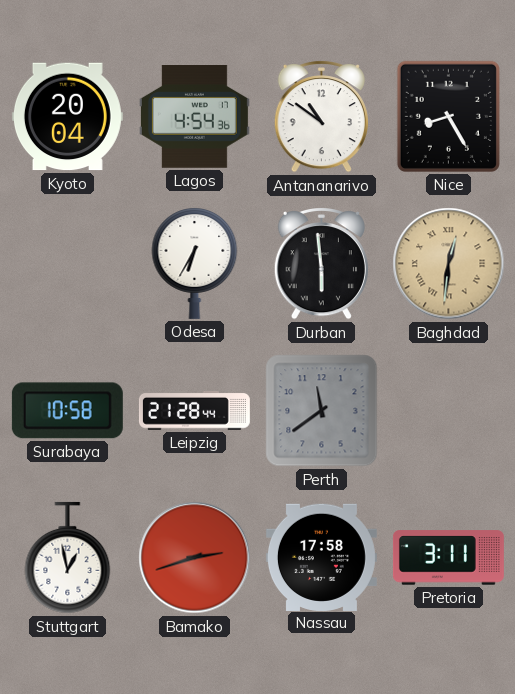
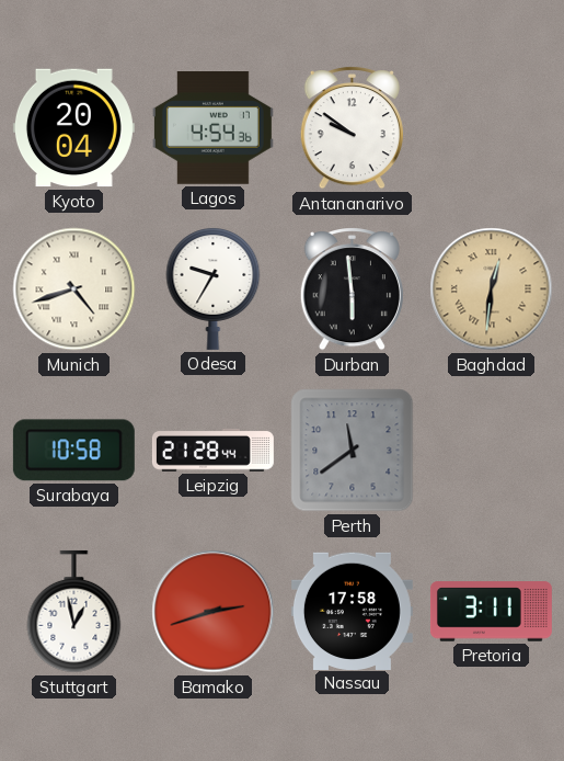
Antananarivo: 10:51 -> 9:51 (352, 128)
Nice: 8:25 -> none (448, 116)
Munich: none -> 4:42 (74, 289)
Odesa: 6:35 -> 9:35 (214, 289)
